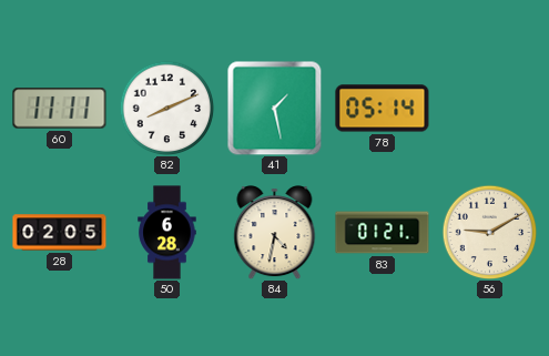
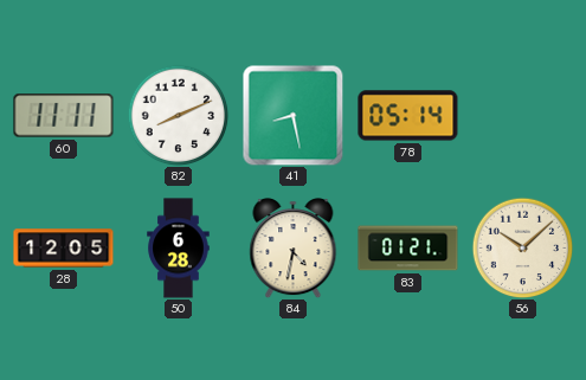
41: 1:28 -> 8:28 (292, 115)
28: 02:05 -> 12:05 (64, 249)
56: 9:10 -> 10:08 (522, 247)
